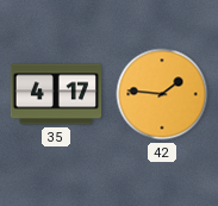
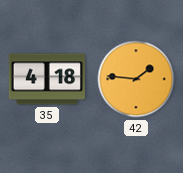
35: 4:17 -> 4:18 (46, 79)
